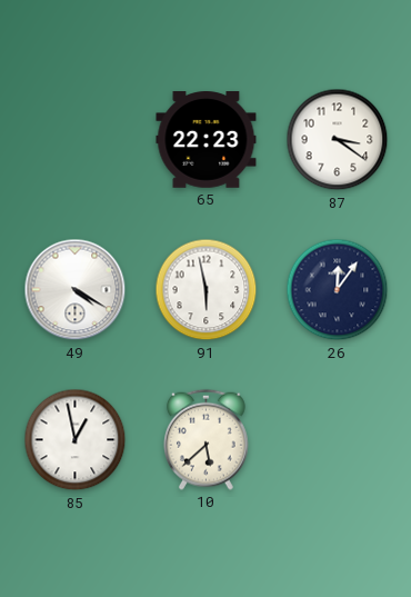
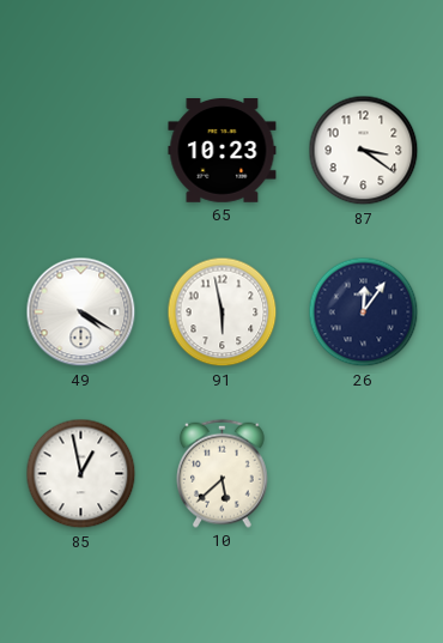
65: 22:23 -> 10:23 (223, 151)
